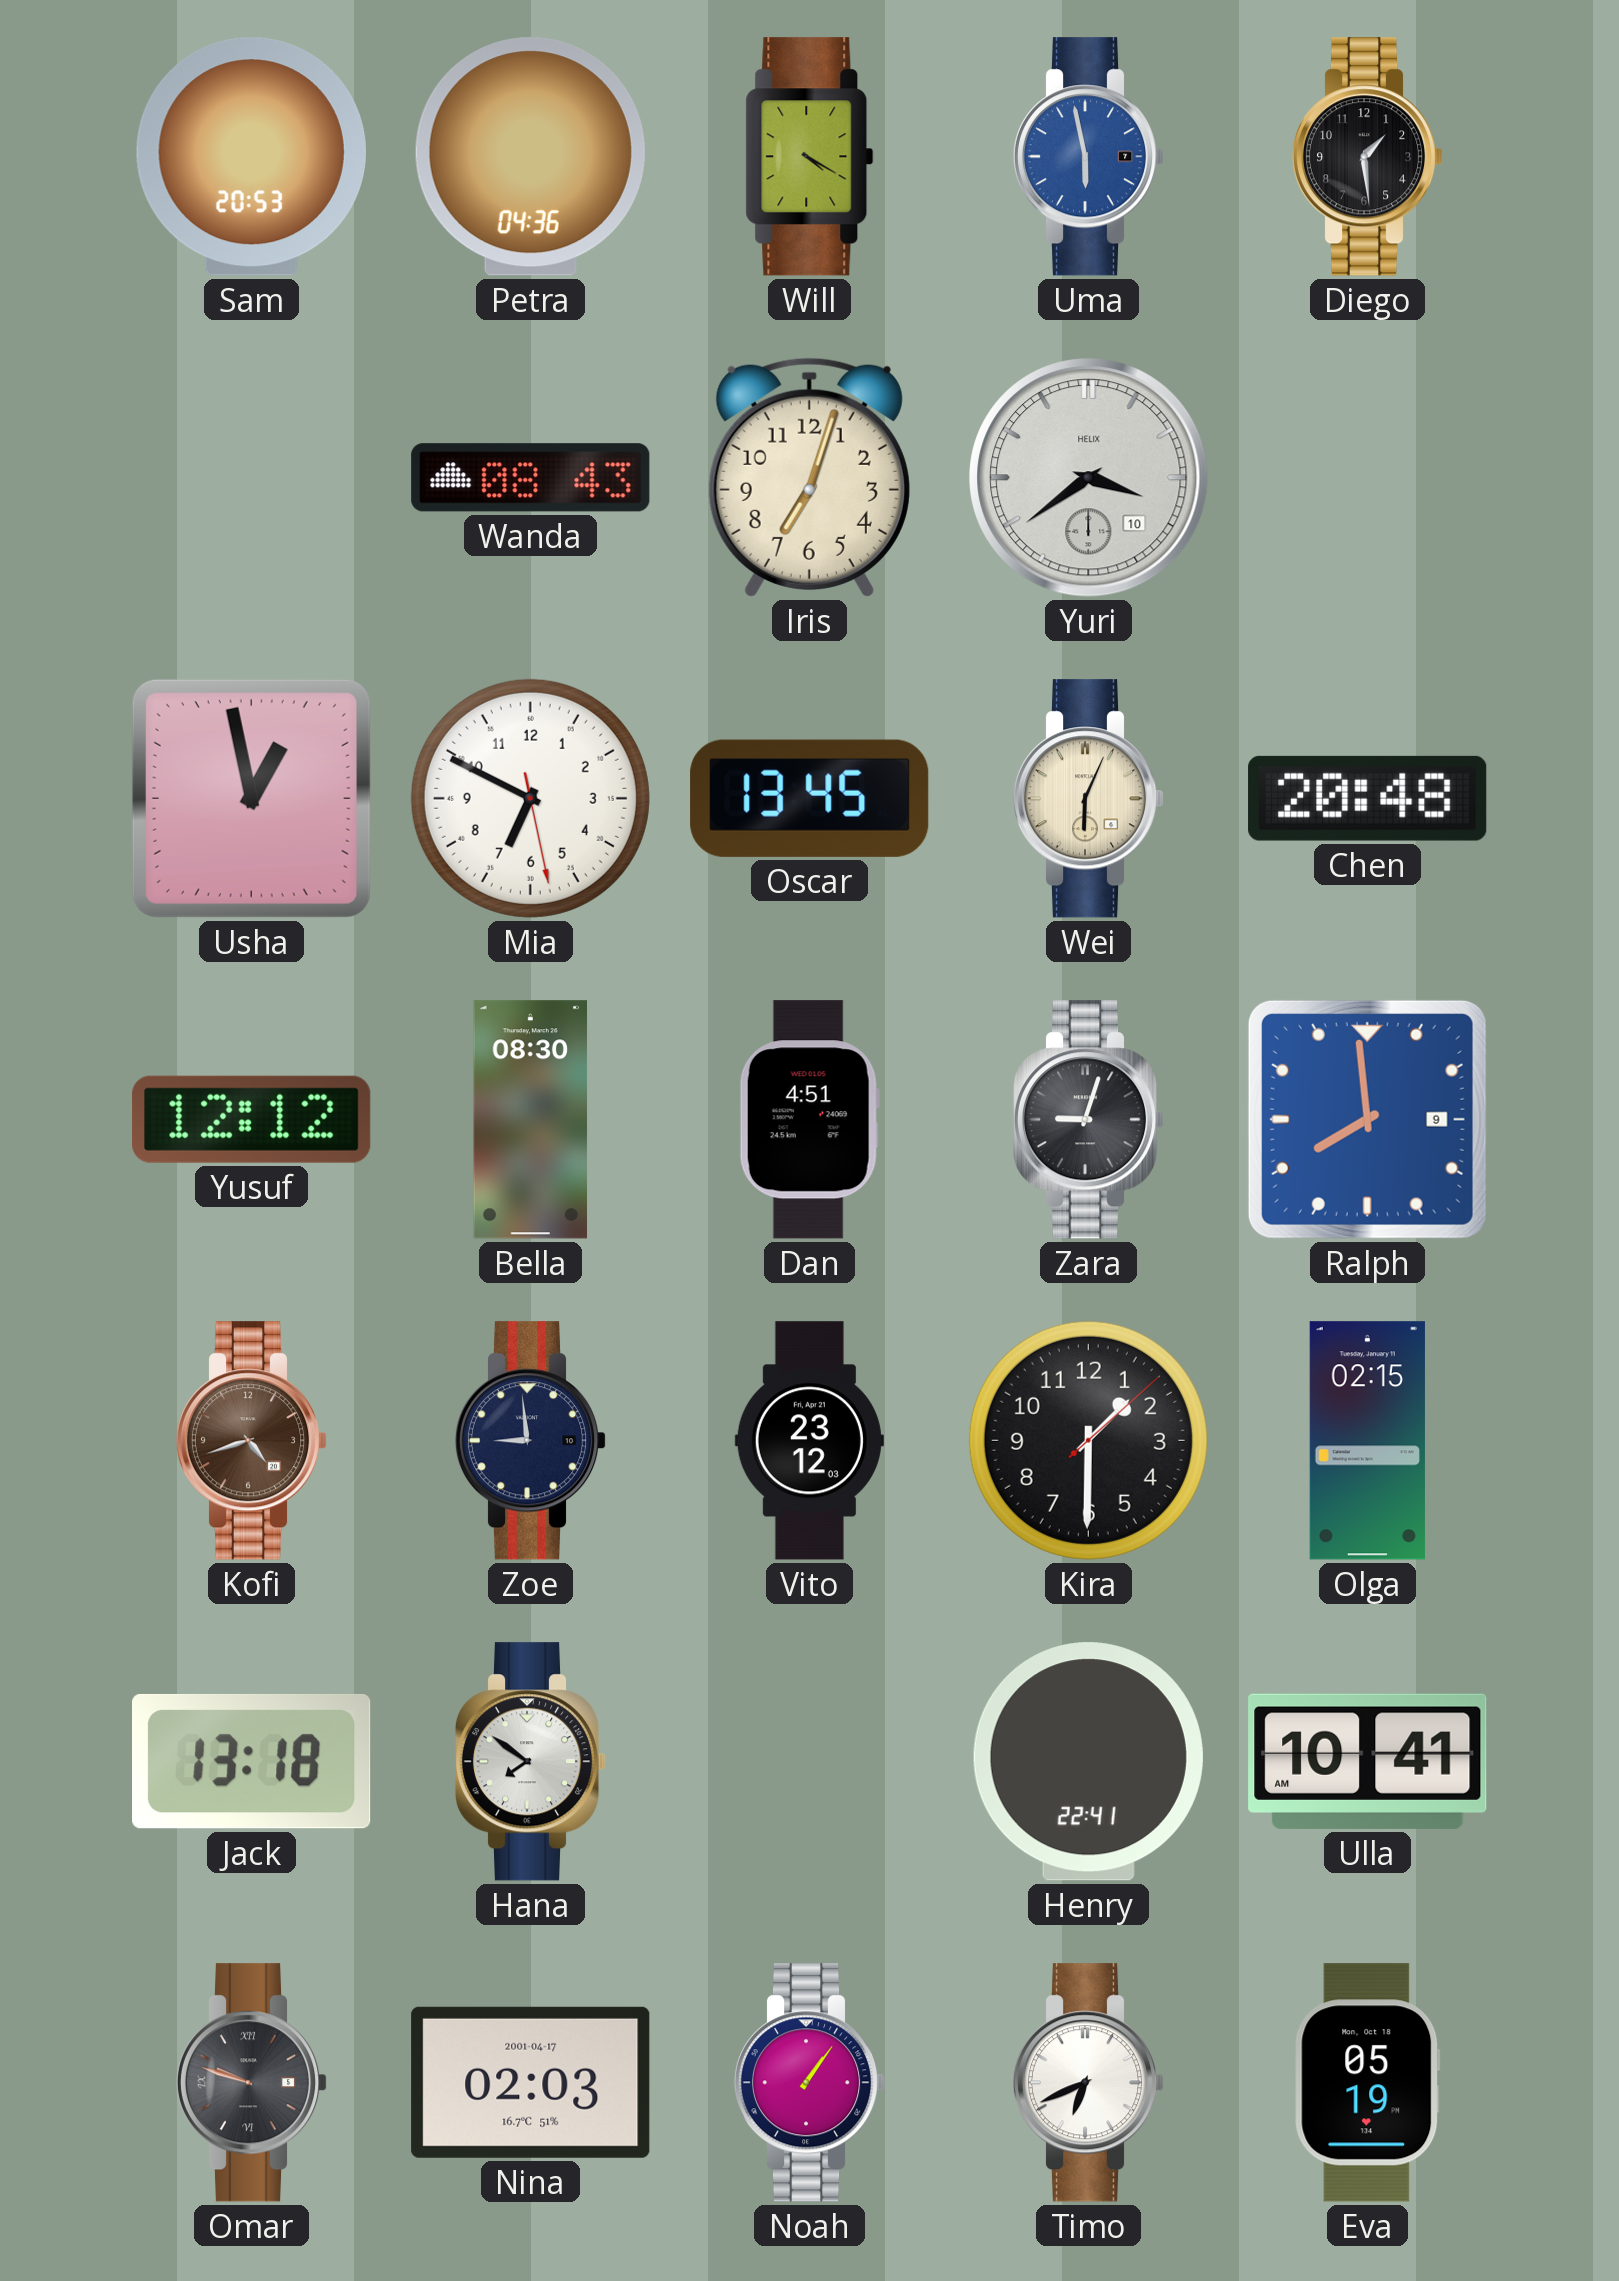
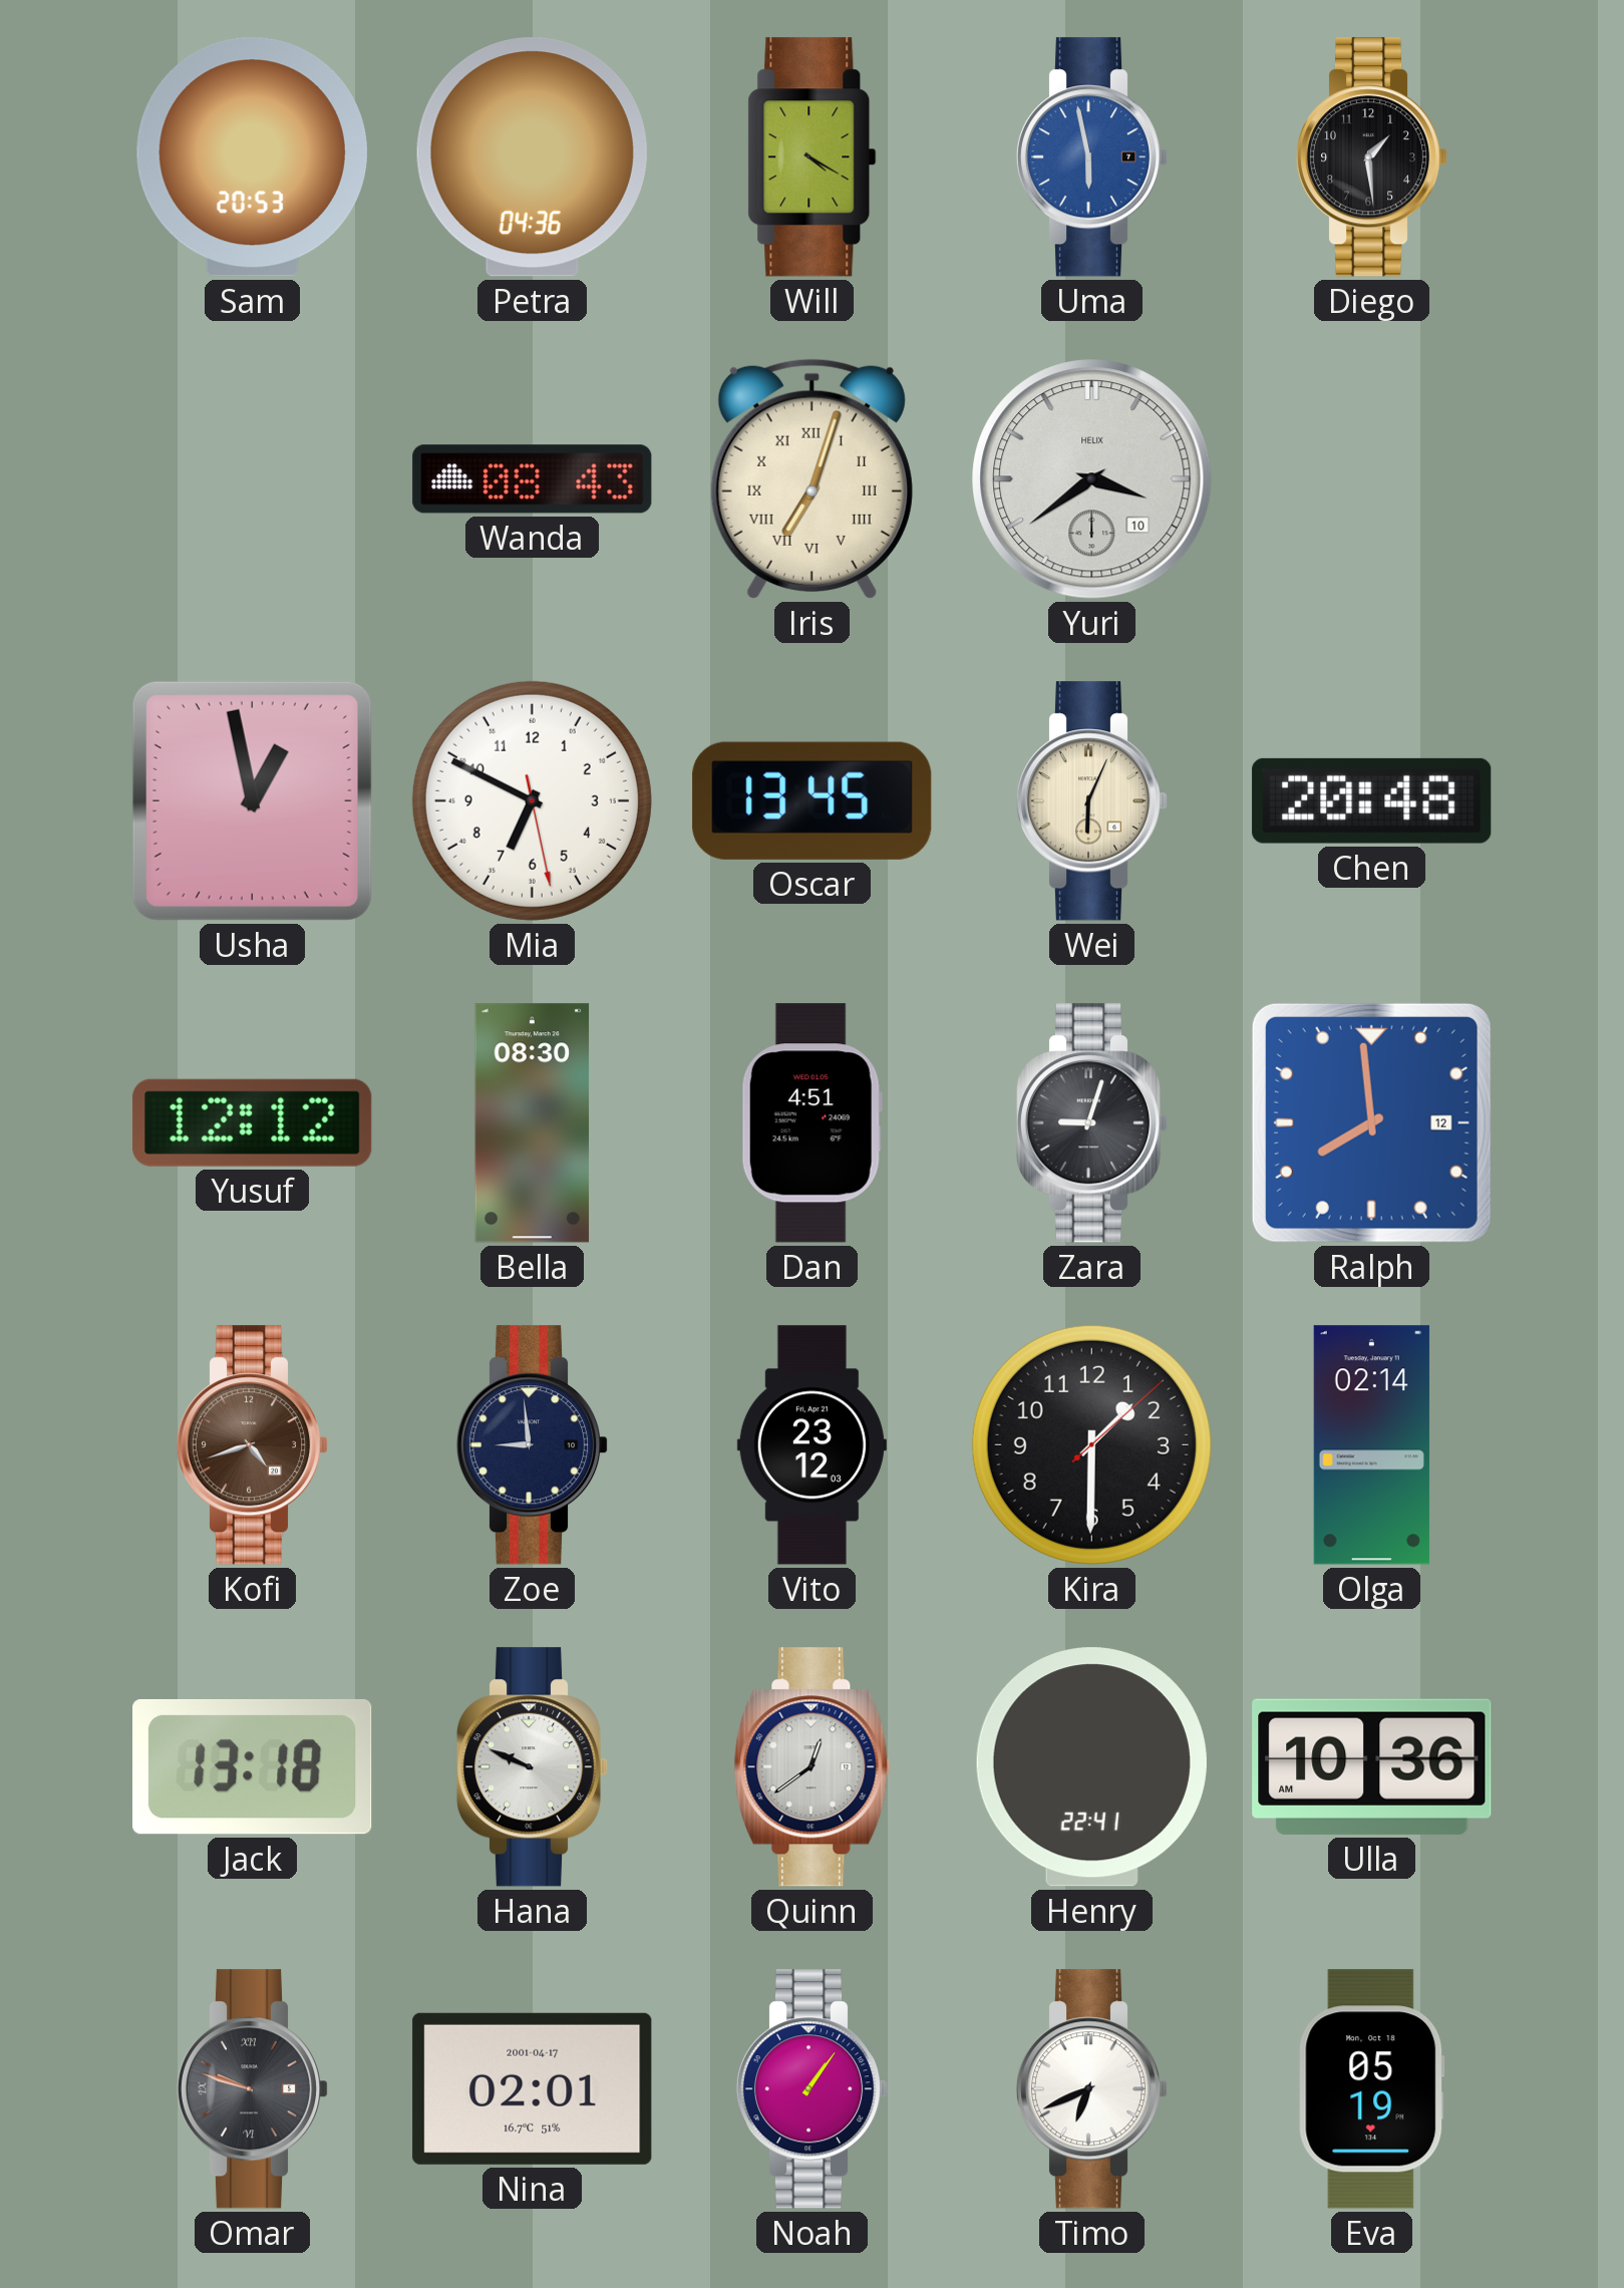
Iris numerals: Arabic -> Roman (811, 478)
Ralph date: 9 -> 12 (1371, 1122)
Olga: 02:15 -> 02:14 (1371, 1445)
Hana: 7:51 -> 9:49 (533, 1767)
Quinn: none -> 12:39 (813, 1767)
Ulla: 10:41 -> 10:36 (1372, 1766)
Nina: 02:03 -> 02:01 (533, 2088)
